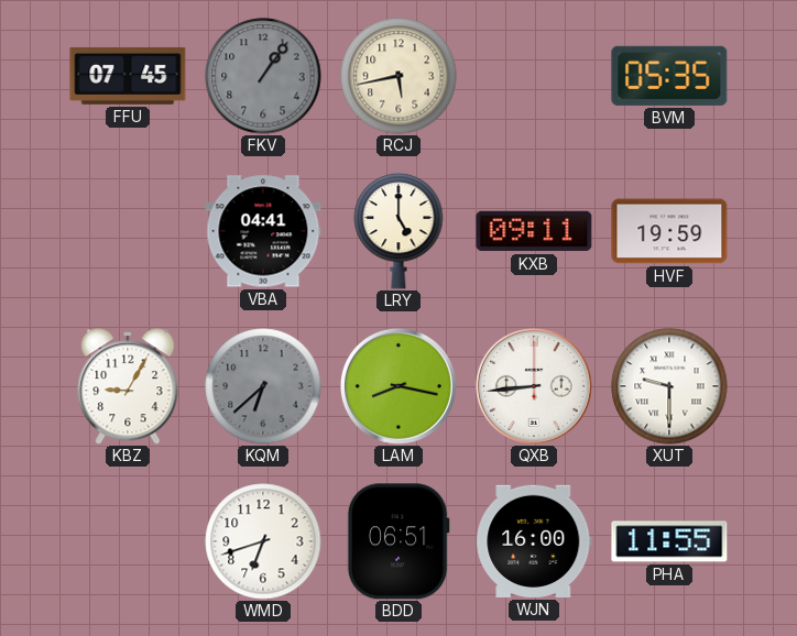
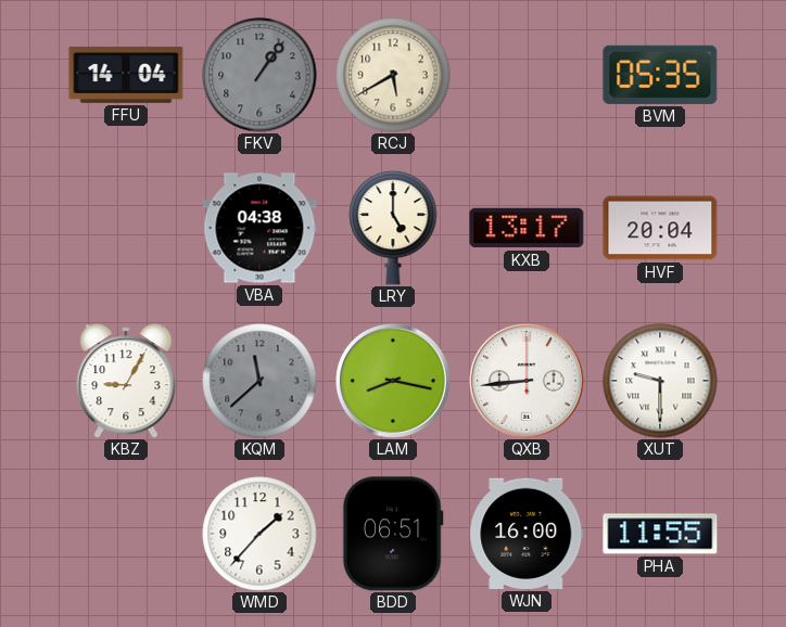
FFU: 07:45 -> 14:04 (126, 75)
RCJ: 5:43 -> 5:40 (393, 75)
VBA: 04:41 -> 04:38 (259, 228)
KXB: 09:11 -> 13:17 (527, 228)
HVF: 19:59 -> 20:04 (660, 228)
KQM: 6:38 -> 11:38 (259, 381)
WMD: 6:42 -> 1:37 (259, 534)
